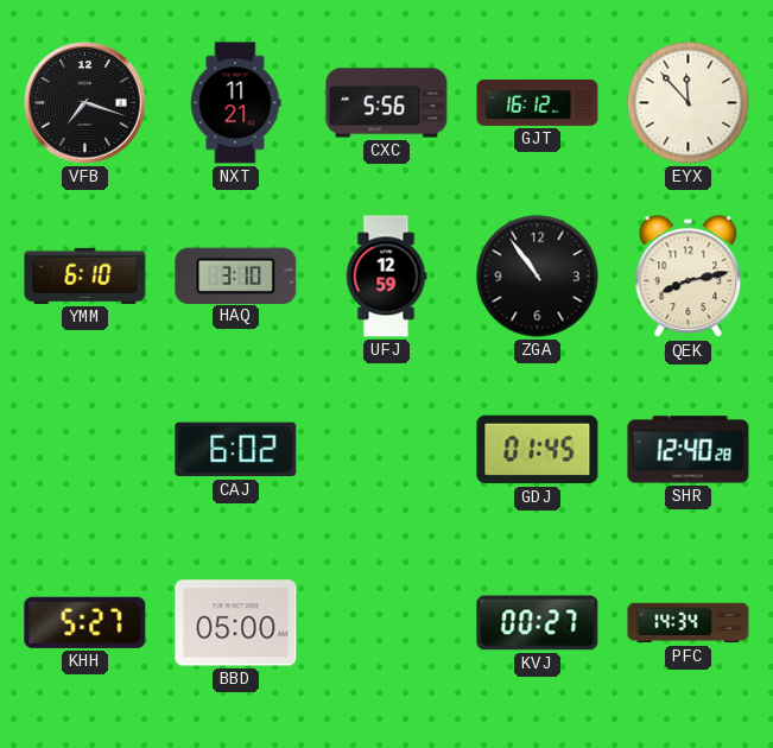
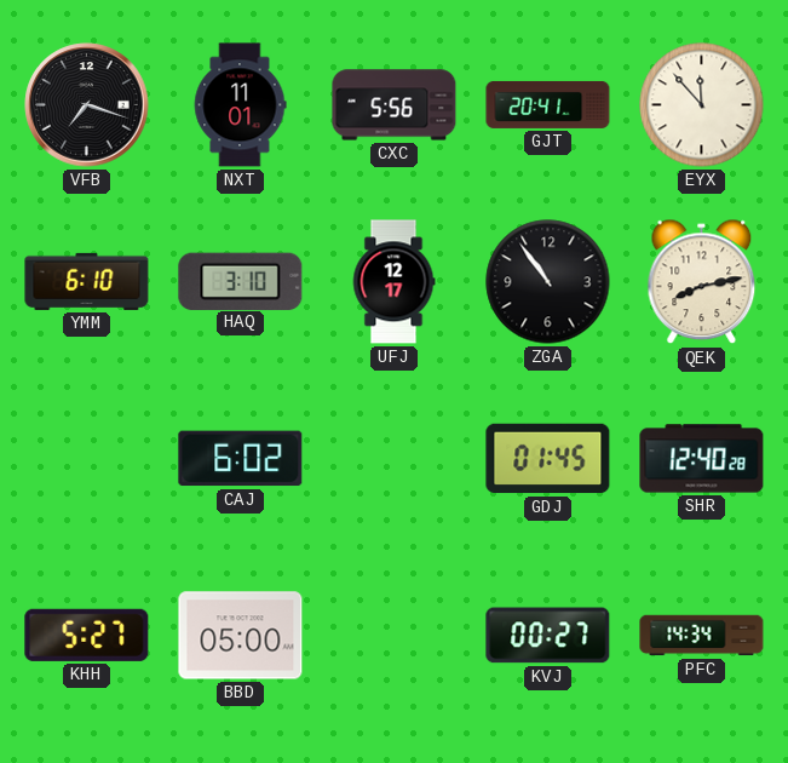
NXT: 11:21 -> 11:01 (240, 105)
GJT: 16:12 -> 20:41 (548, 104)
UFJ: 12:59 -> 12:17 (393, 282)
